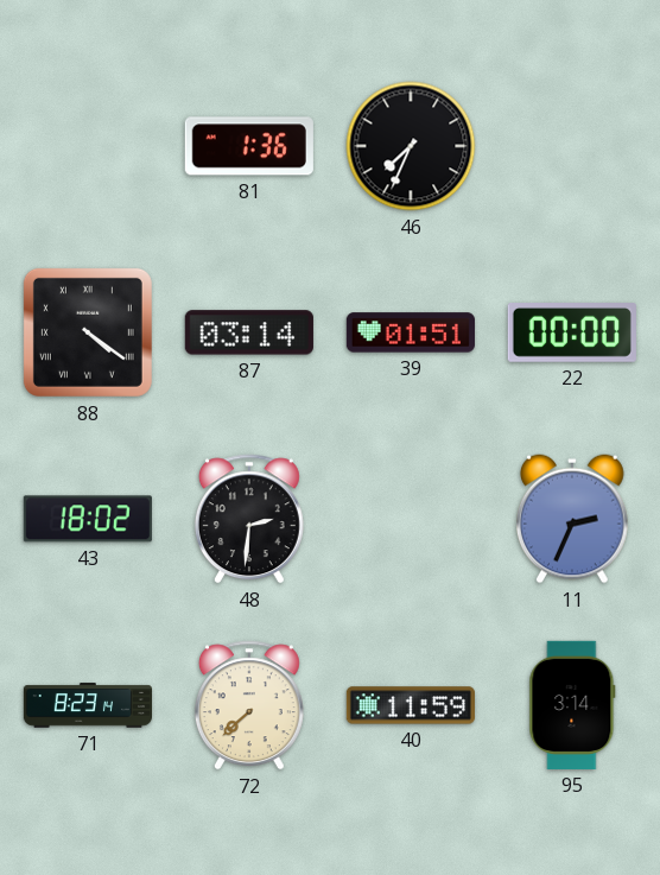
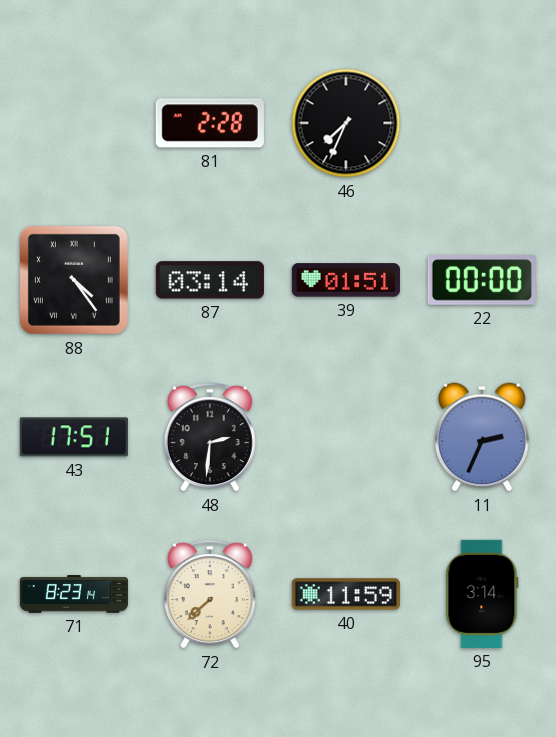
81: 1:36 -> 2:28 (210, 123)
88: 4:21 -> 4:24 (74, 280)
43: 18:02 -> 17:51 (74, 437)
